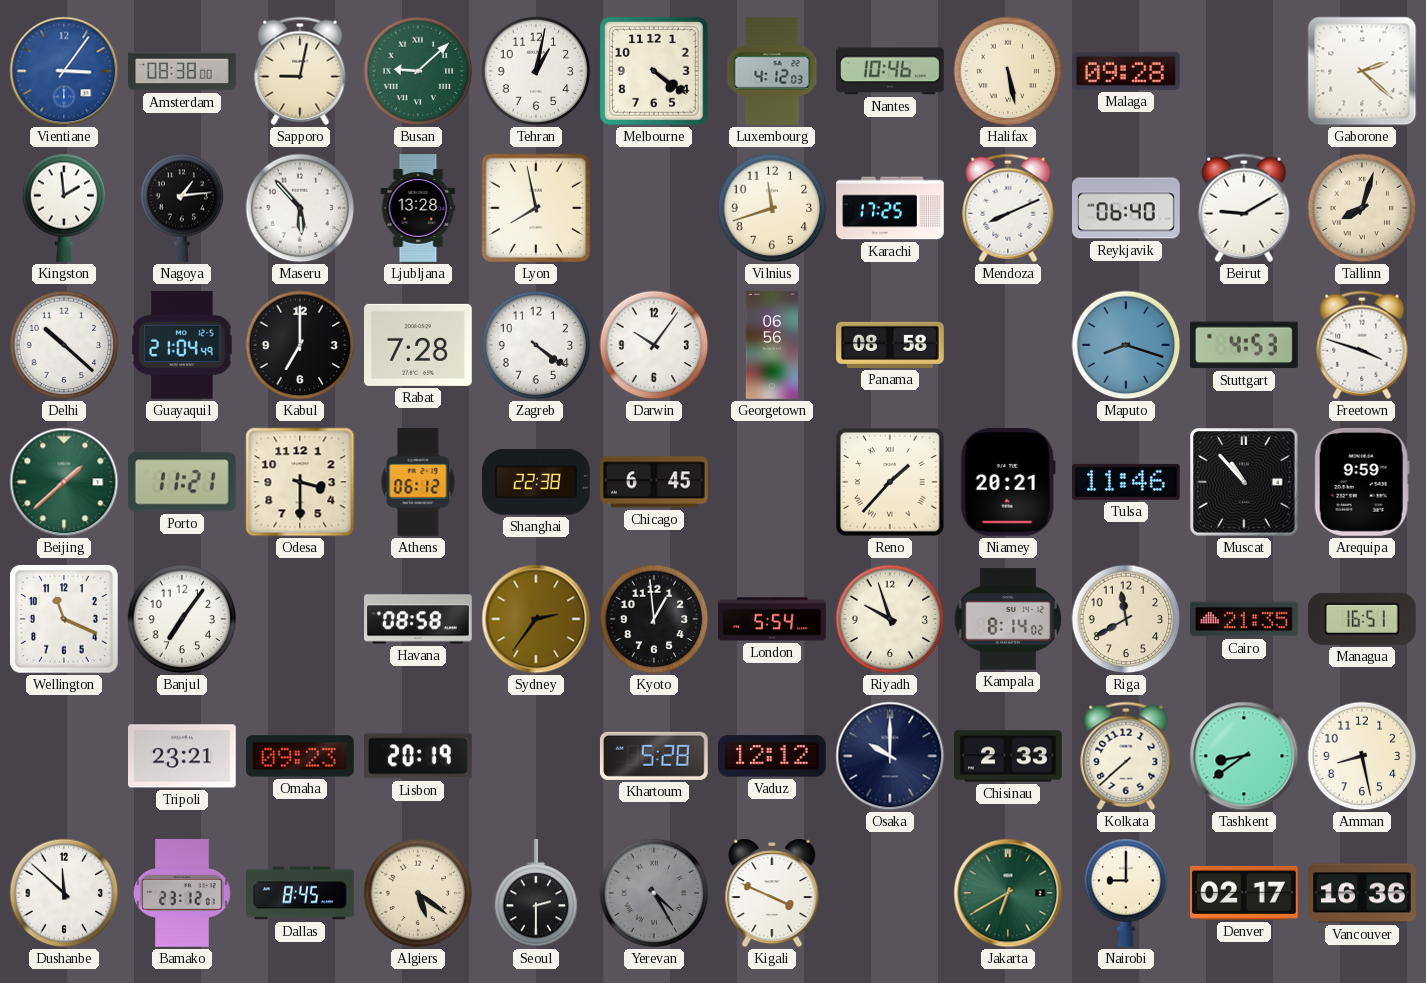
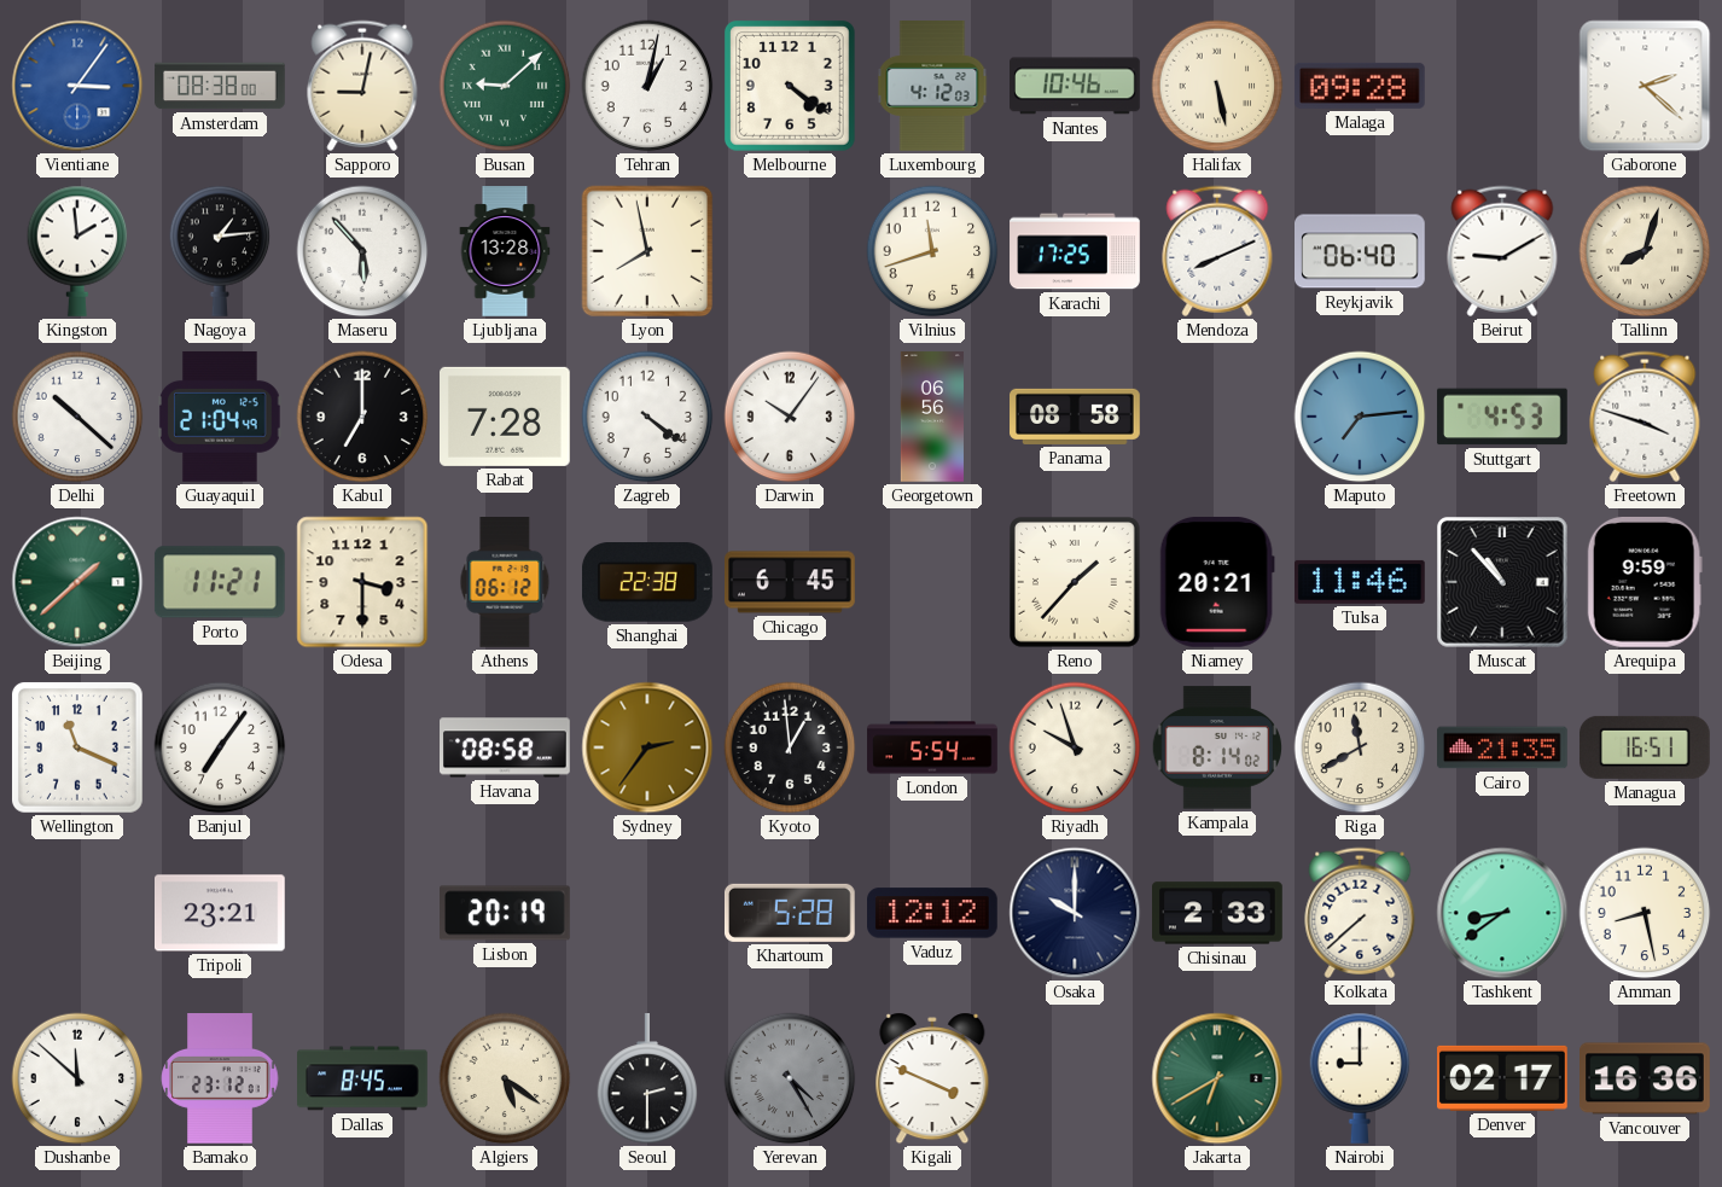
Maputo: 8:18 -> 7:14 (1360, 417)
Omaha: 09:23 -> none (301, 756)
